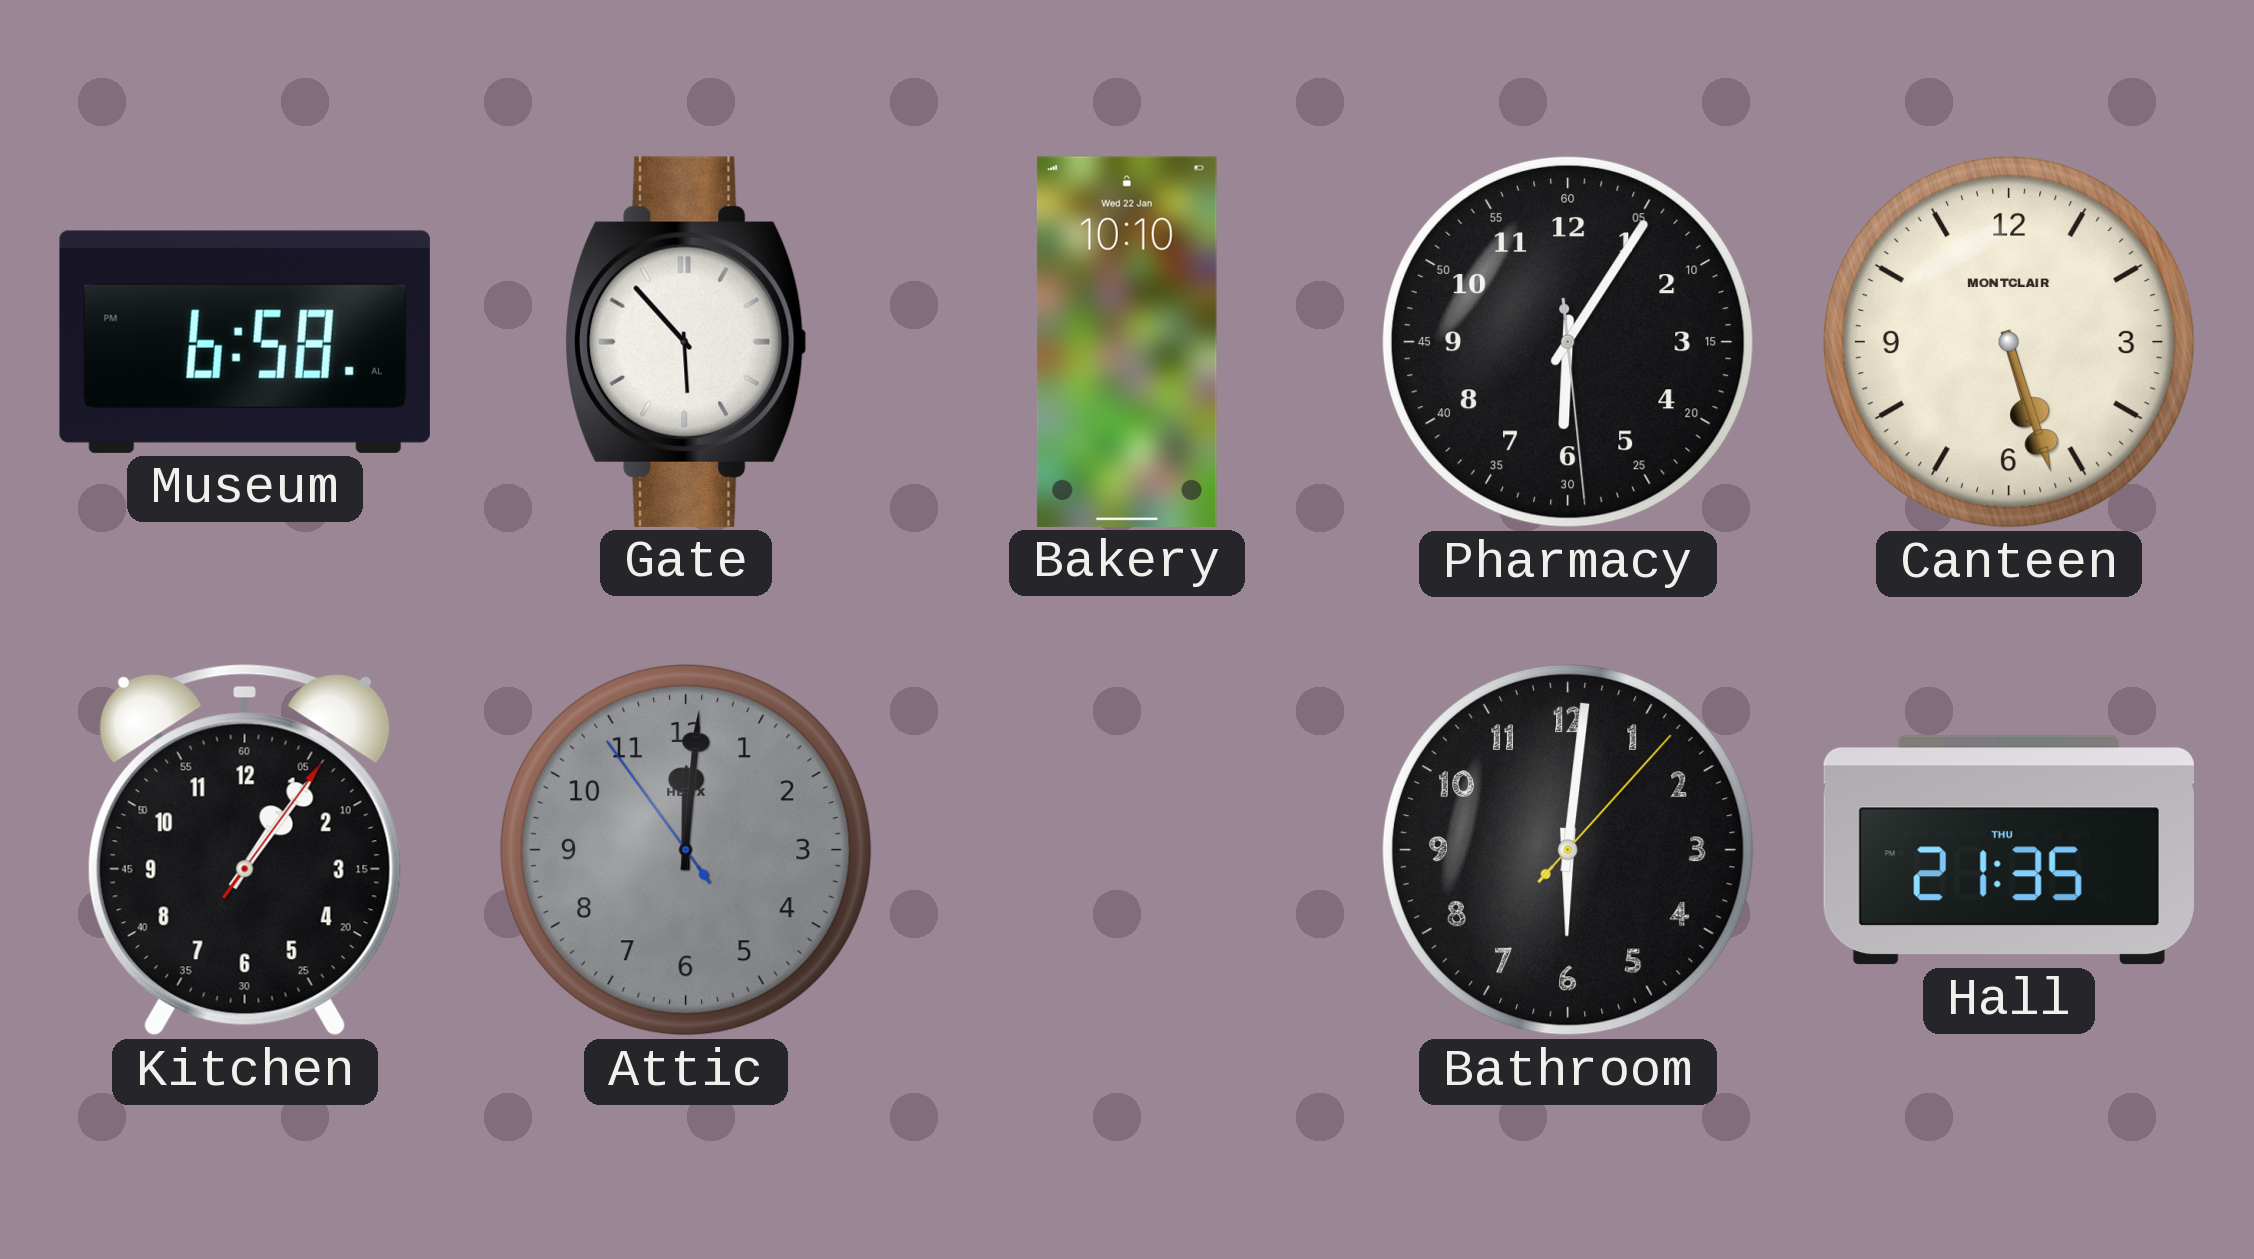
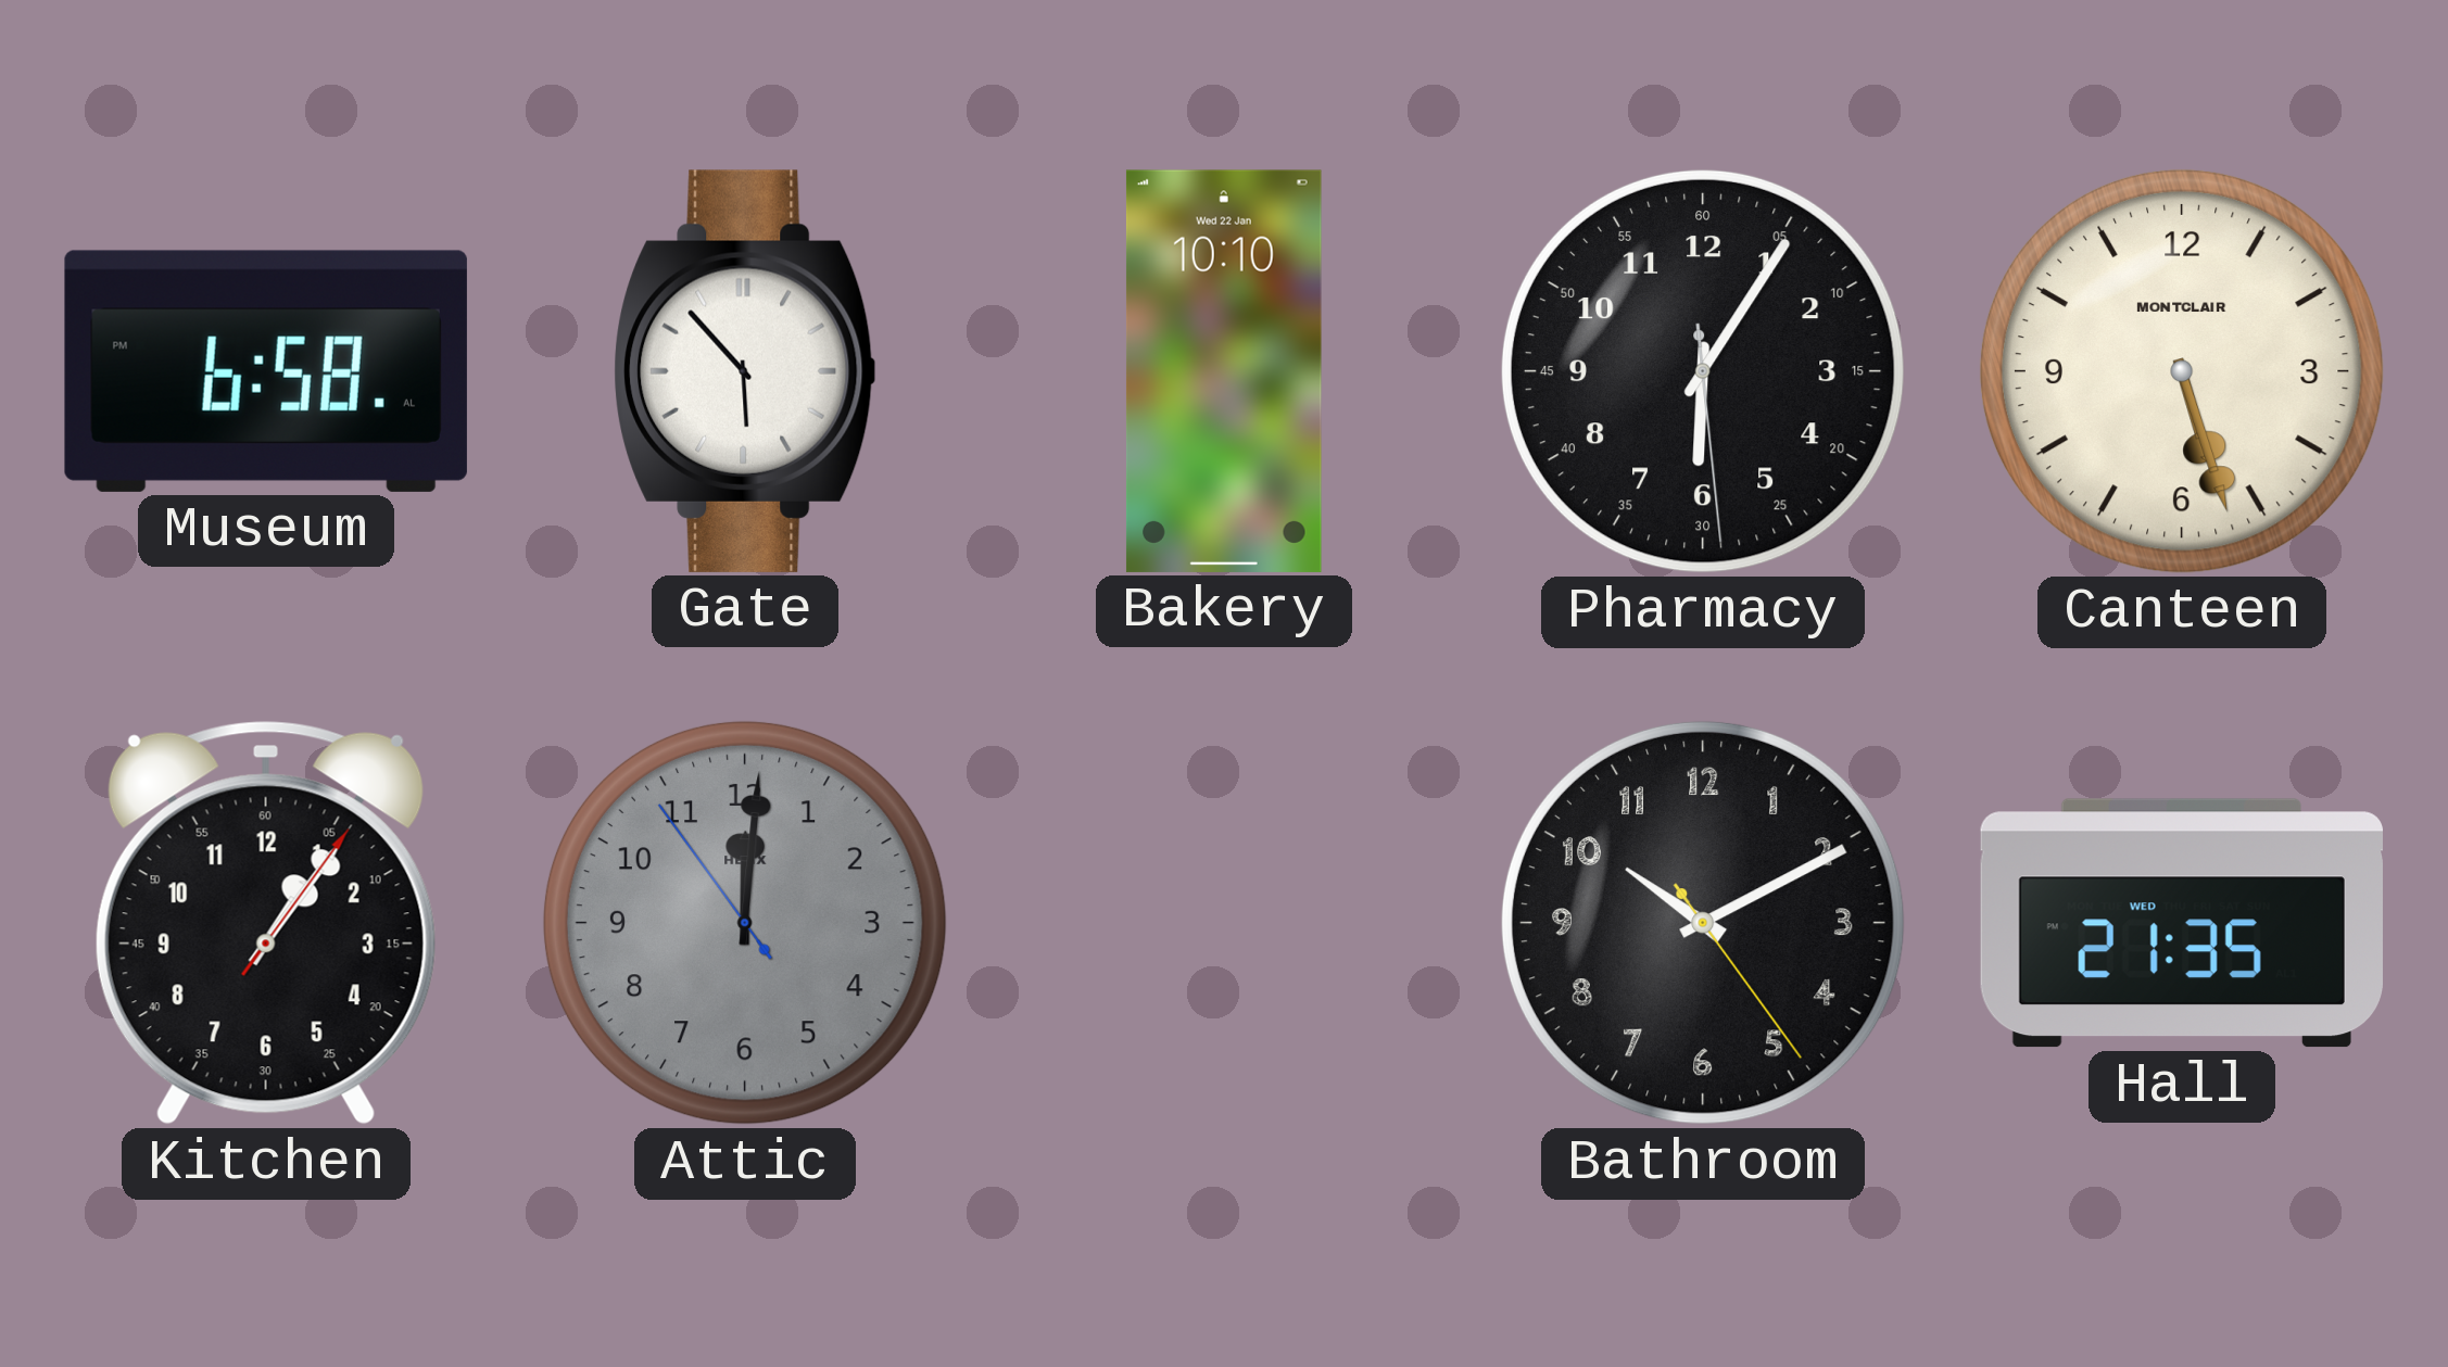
Bathroom: 6:01 -> 10:10 (1703, 923)
Hall date: THU -> WED (2182, 923)
